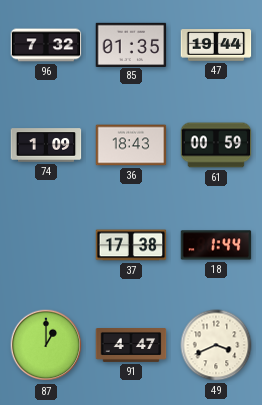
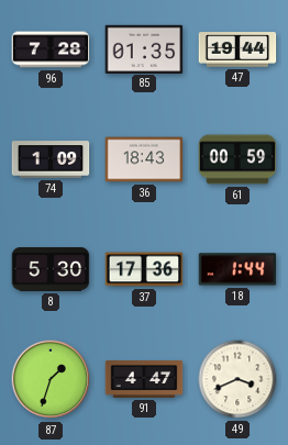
96: 7:32 -> 7:28 (51, 49)
8: none -> 5:30 (51, 270)
37: 17:38 -> 17:36 (144, 269)
87: 1:00 -> 1:33 (51, 379)
